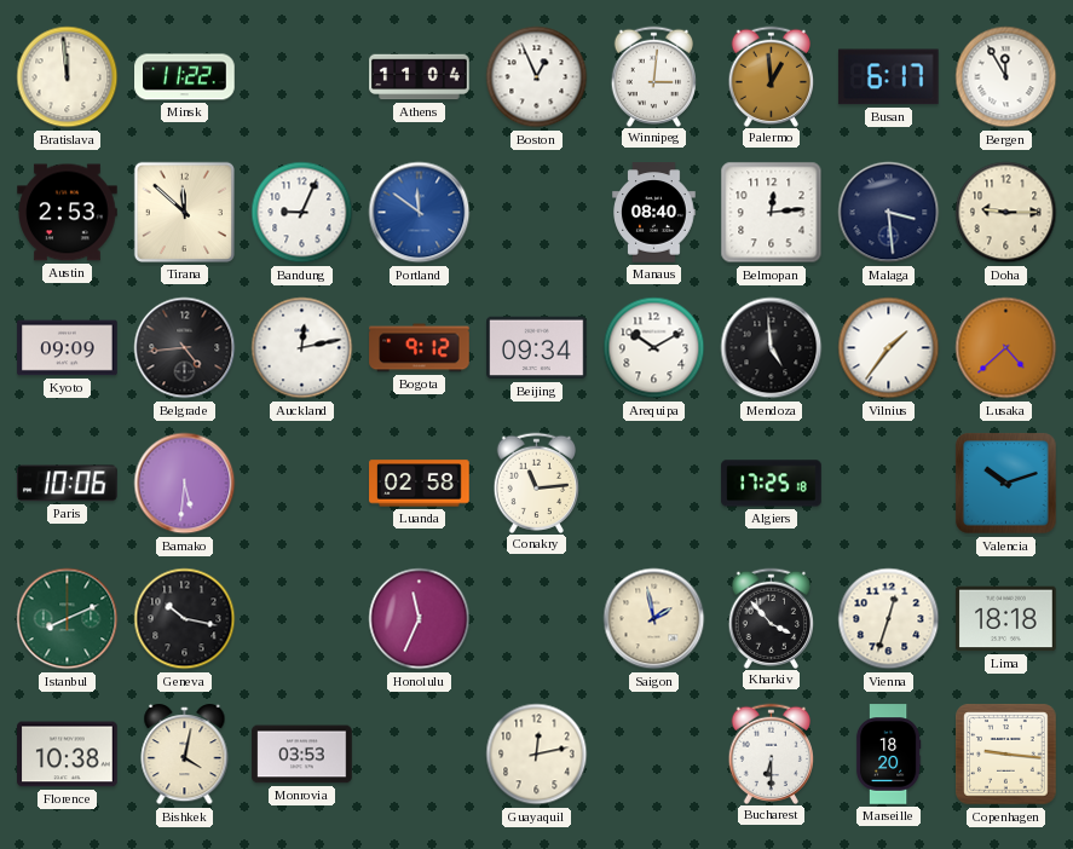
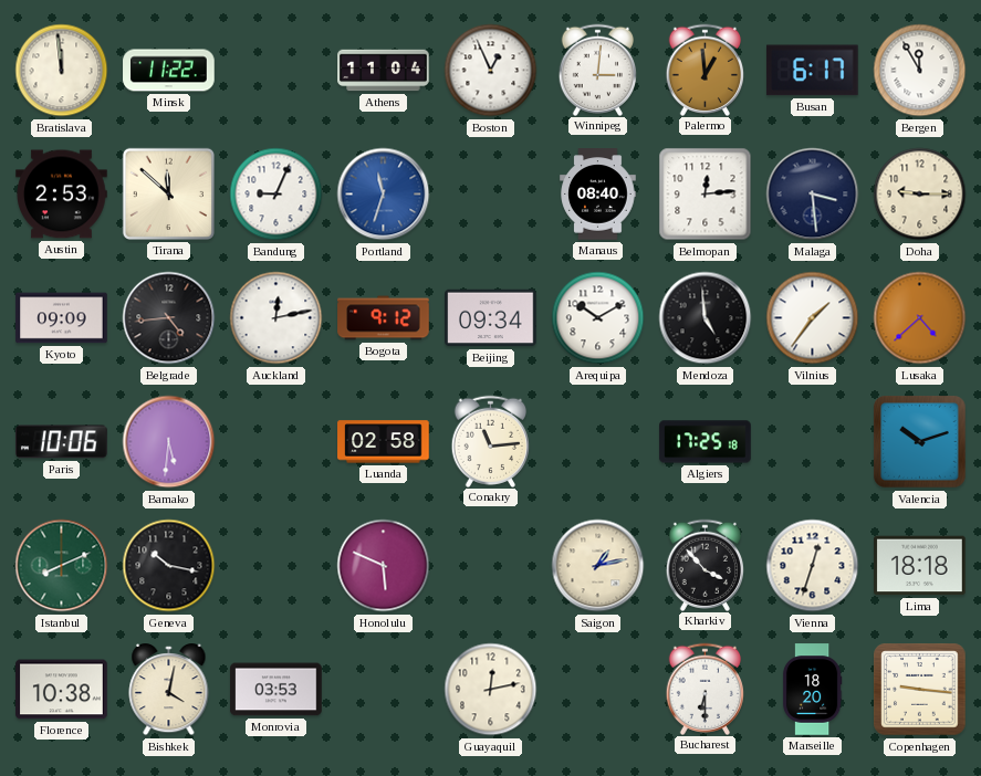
Portland: 11:51 -> 11:33 (384, 195)
Honolulu: 11:34 -> 5:49 (384, 566)
Saigon: 1:58 -> 1:13 (598, 566)
